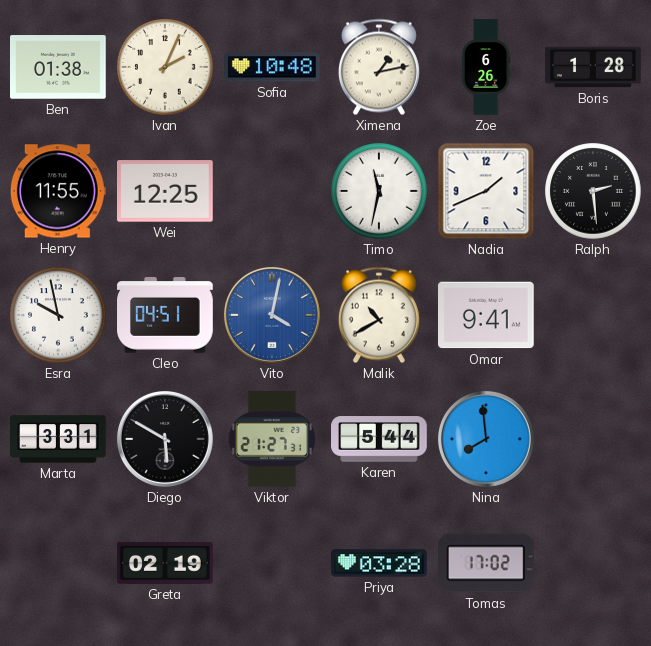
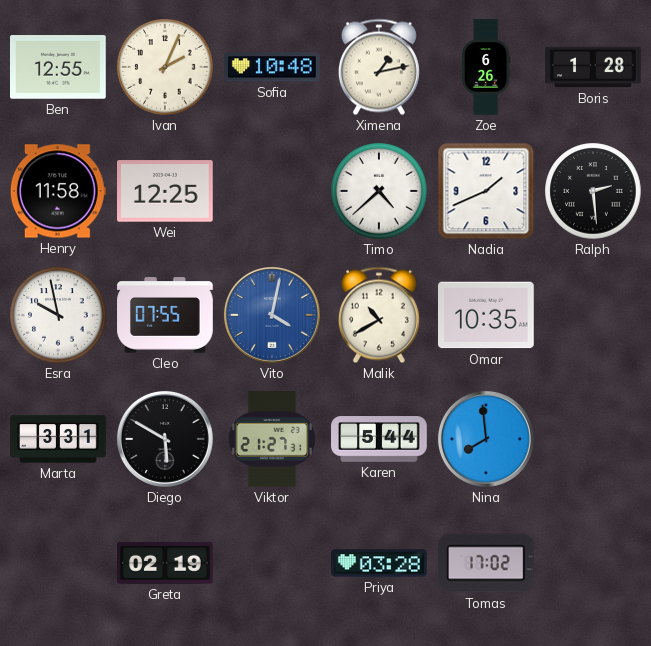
Ben: 01:38 -> 12:55 (59, 67)
Henry: 11:55 -> 11:58 (58, 191)
Timo: 11:32 -> 4:38 (379, 191)
Cleo: 04:51 -> 07:55 (165, 315)
Omar: 9:41 -> 10:35 (487, 315)
